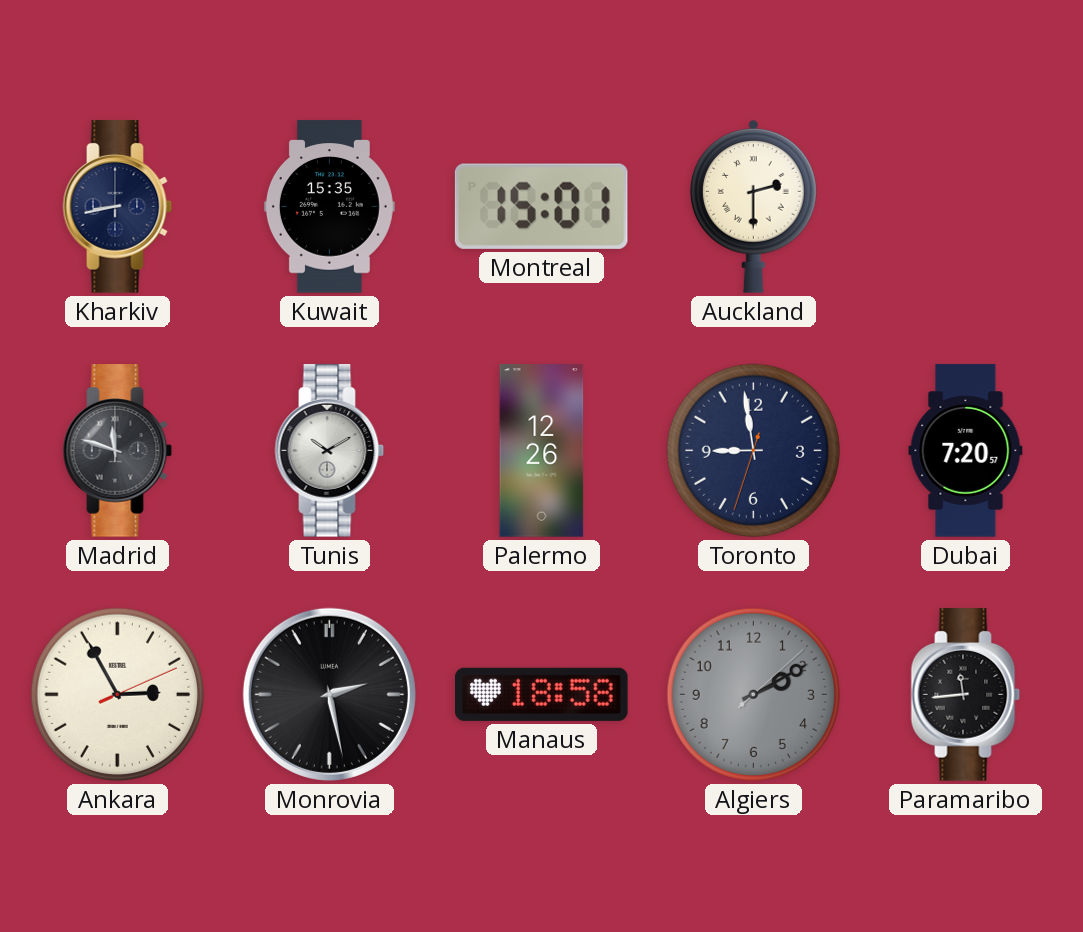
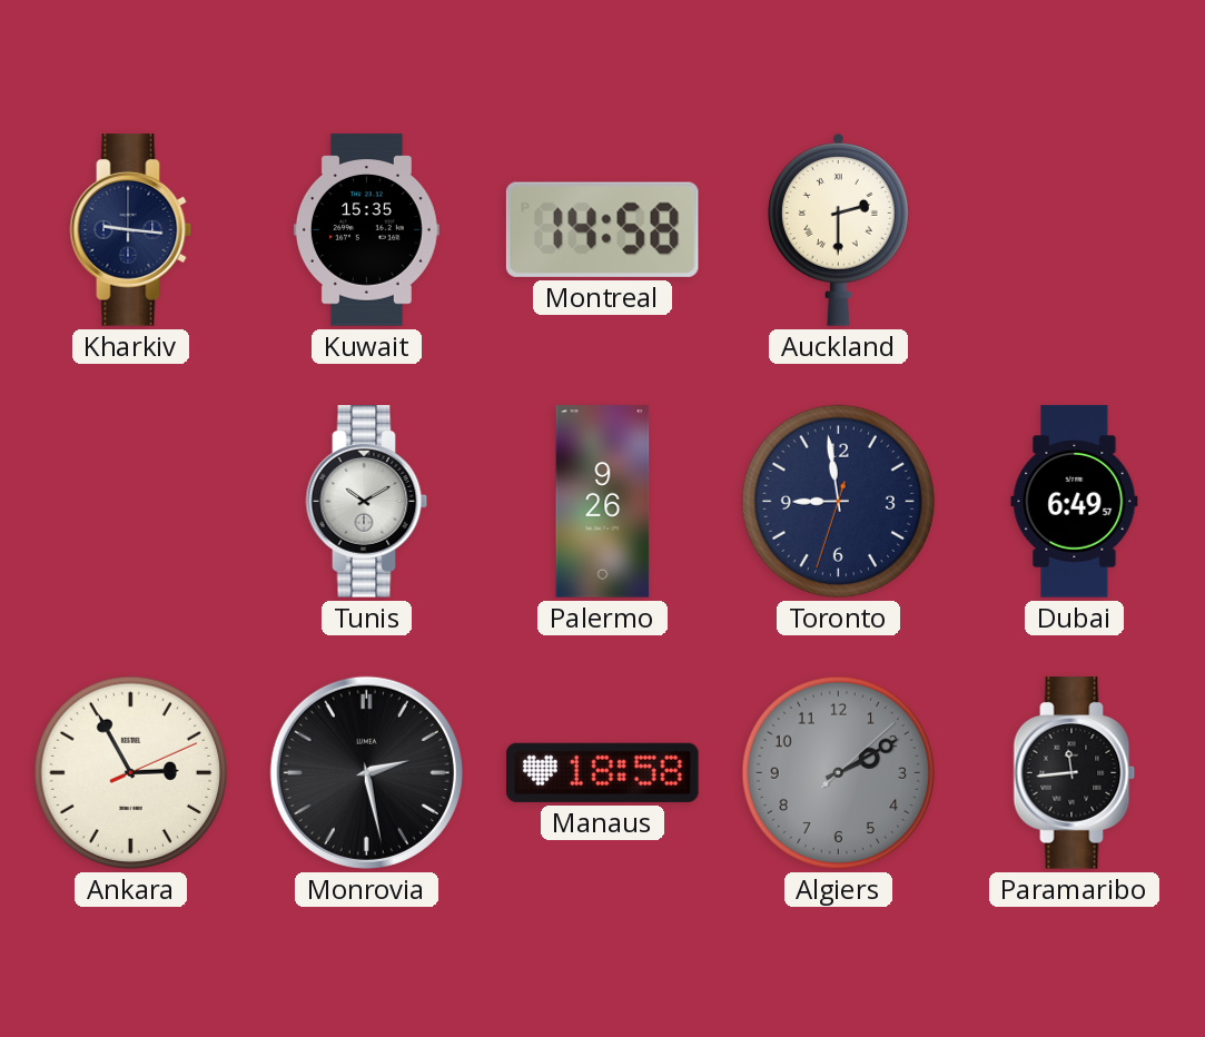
Kharkiv: 8:43 -> 9:16 (131, 230)
Montreal: 15:01 -> 14:58 (602, 229)
Madrid: 11:48 -> none (118, 451)
Palermo: 12:26 -> 9:26 (603, 502)
Dubai: 7:20 -> 6:49 (1075, 502)
